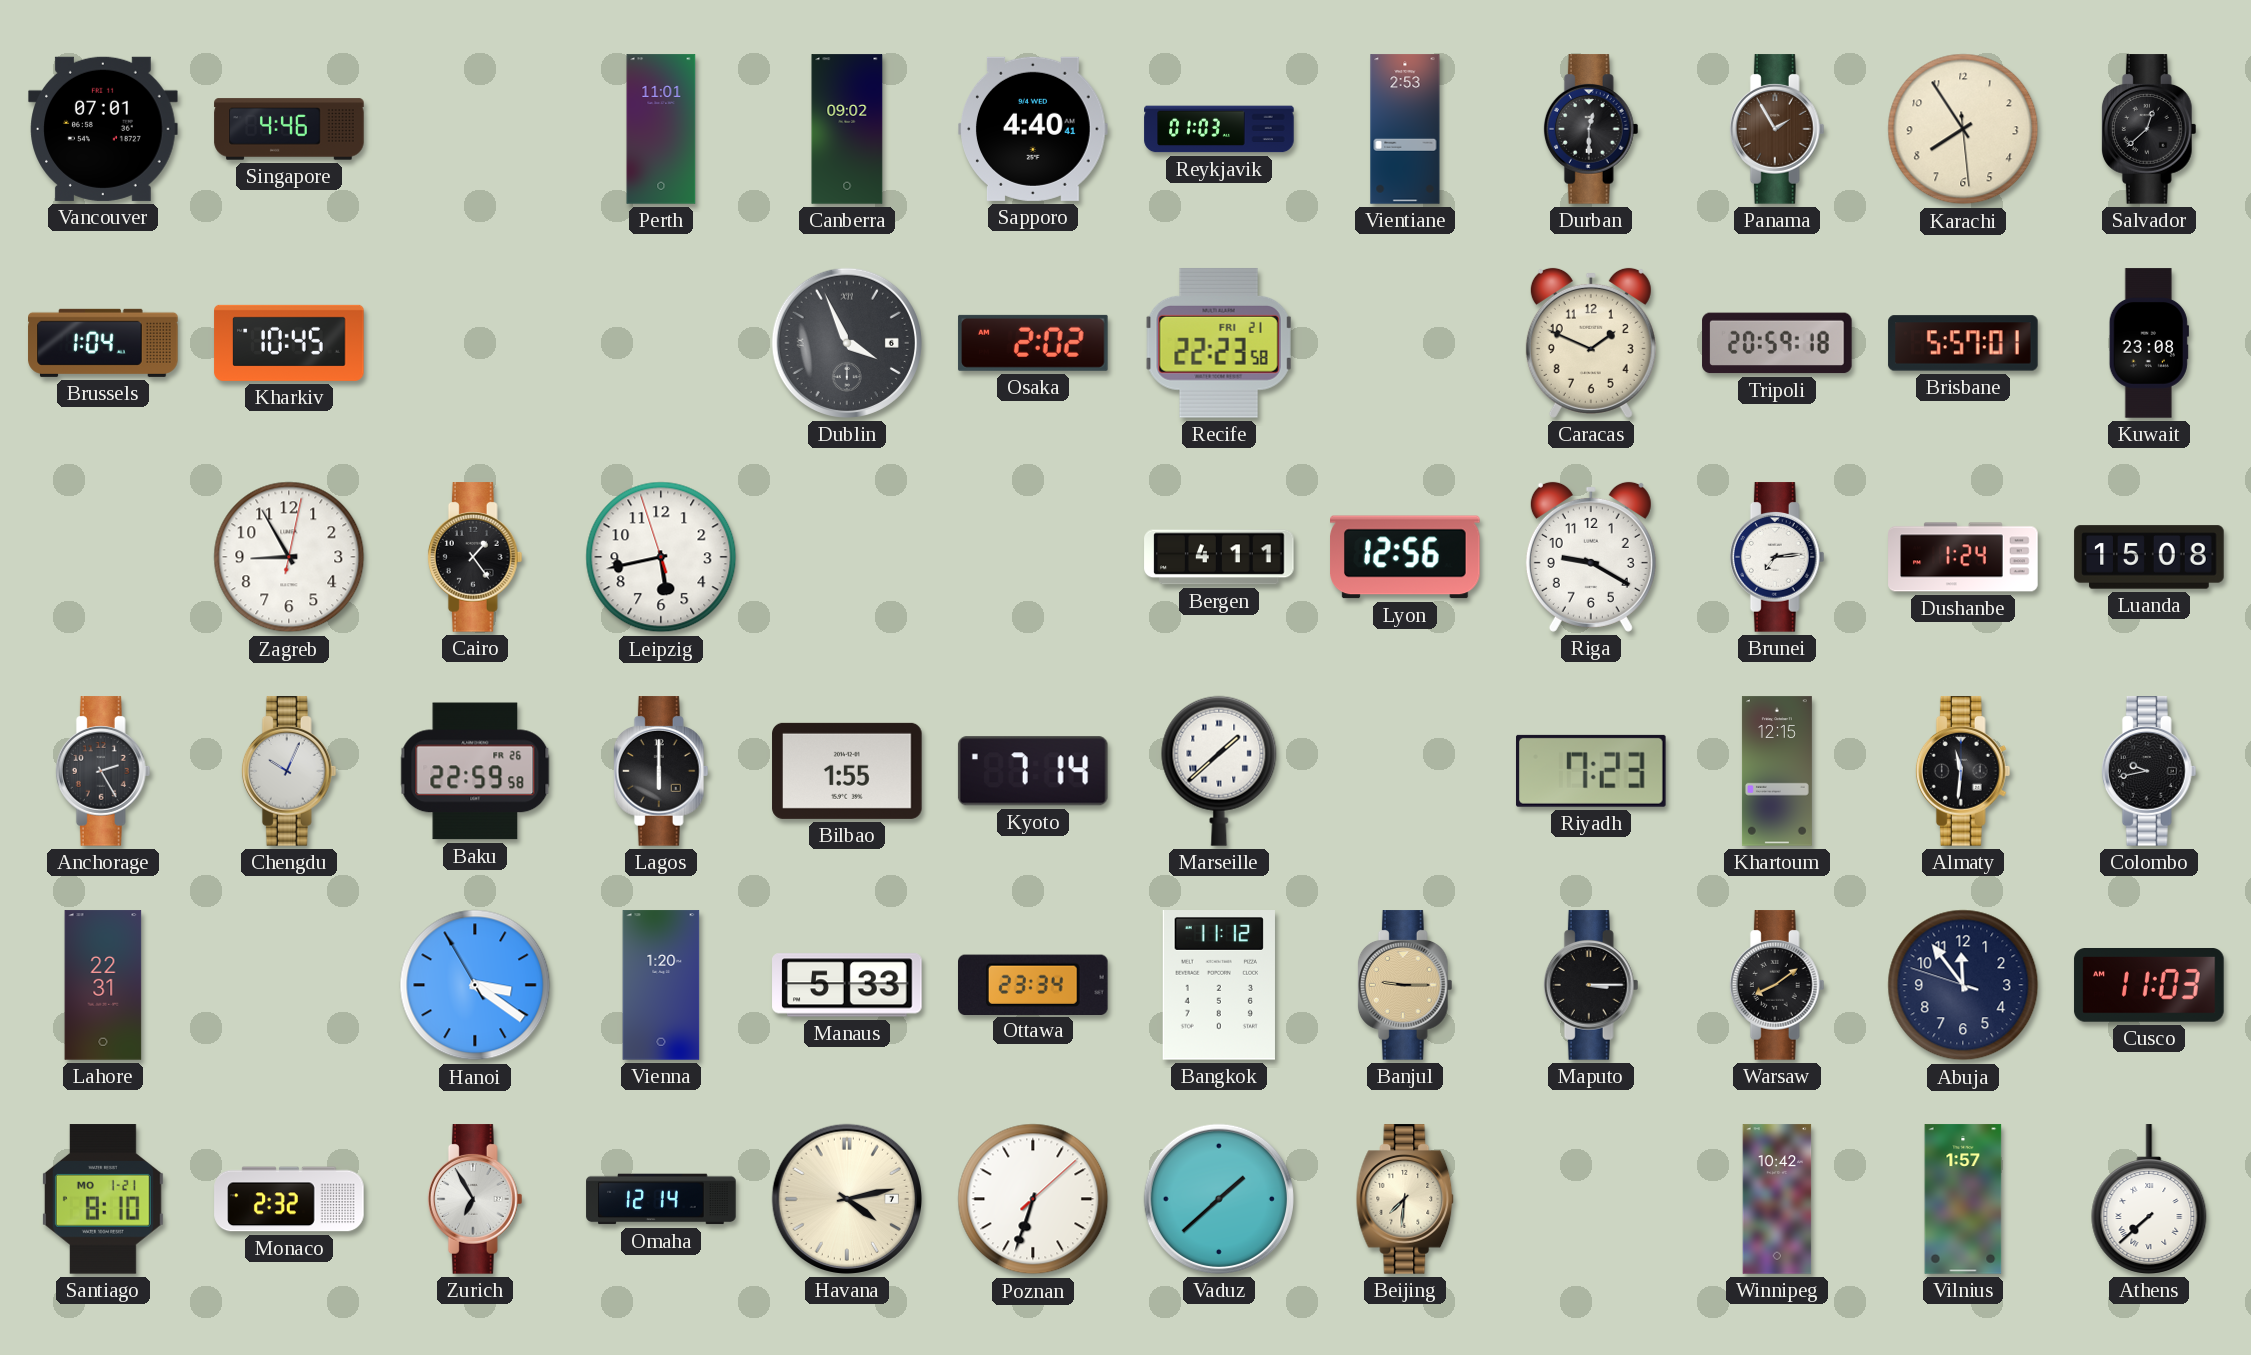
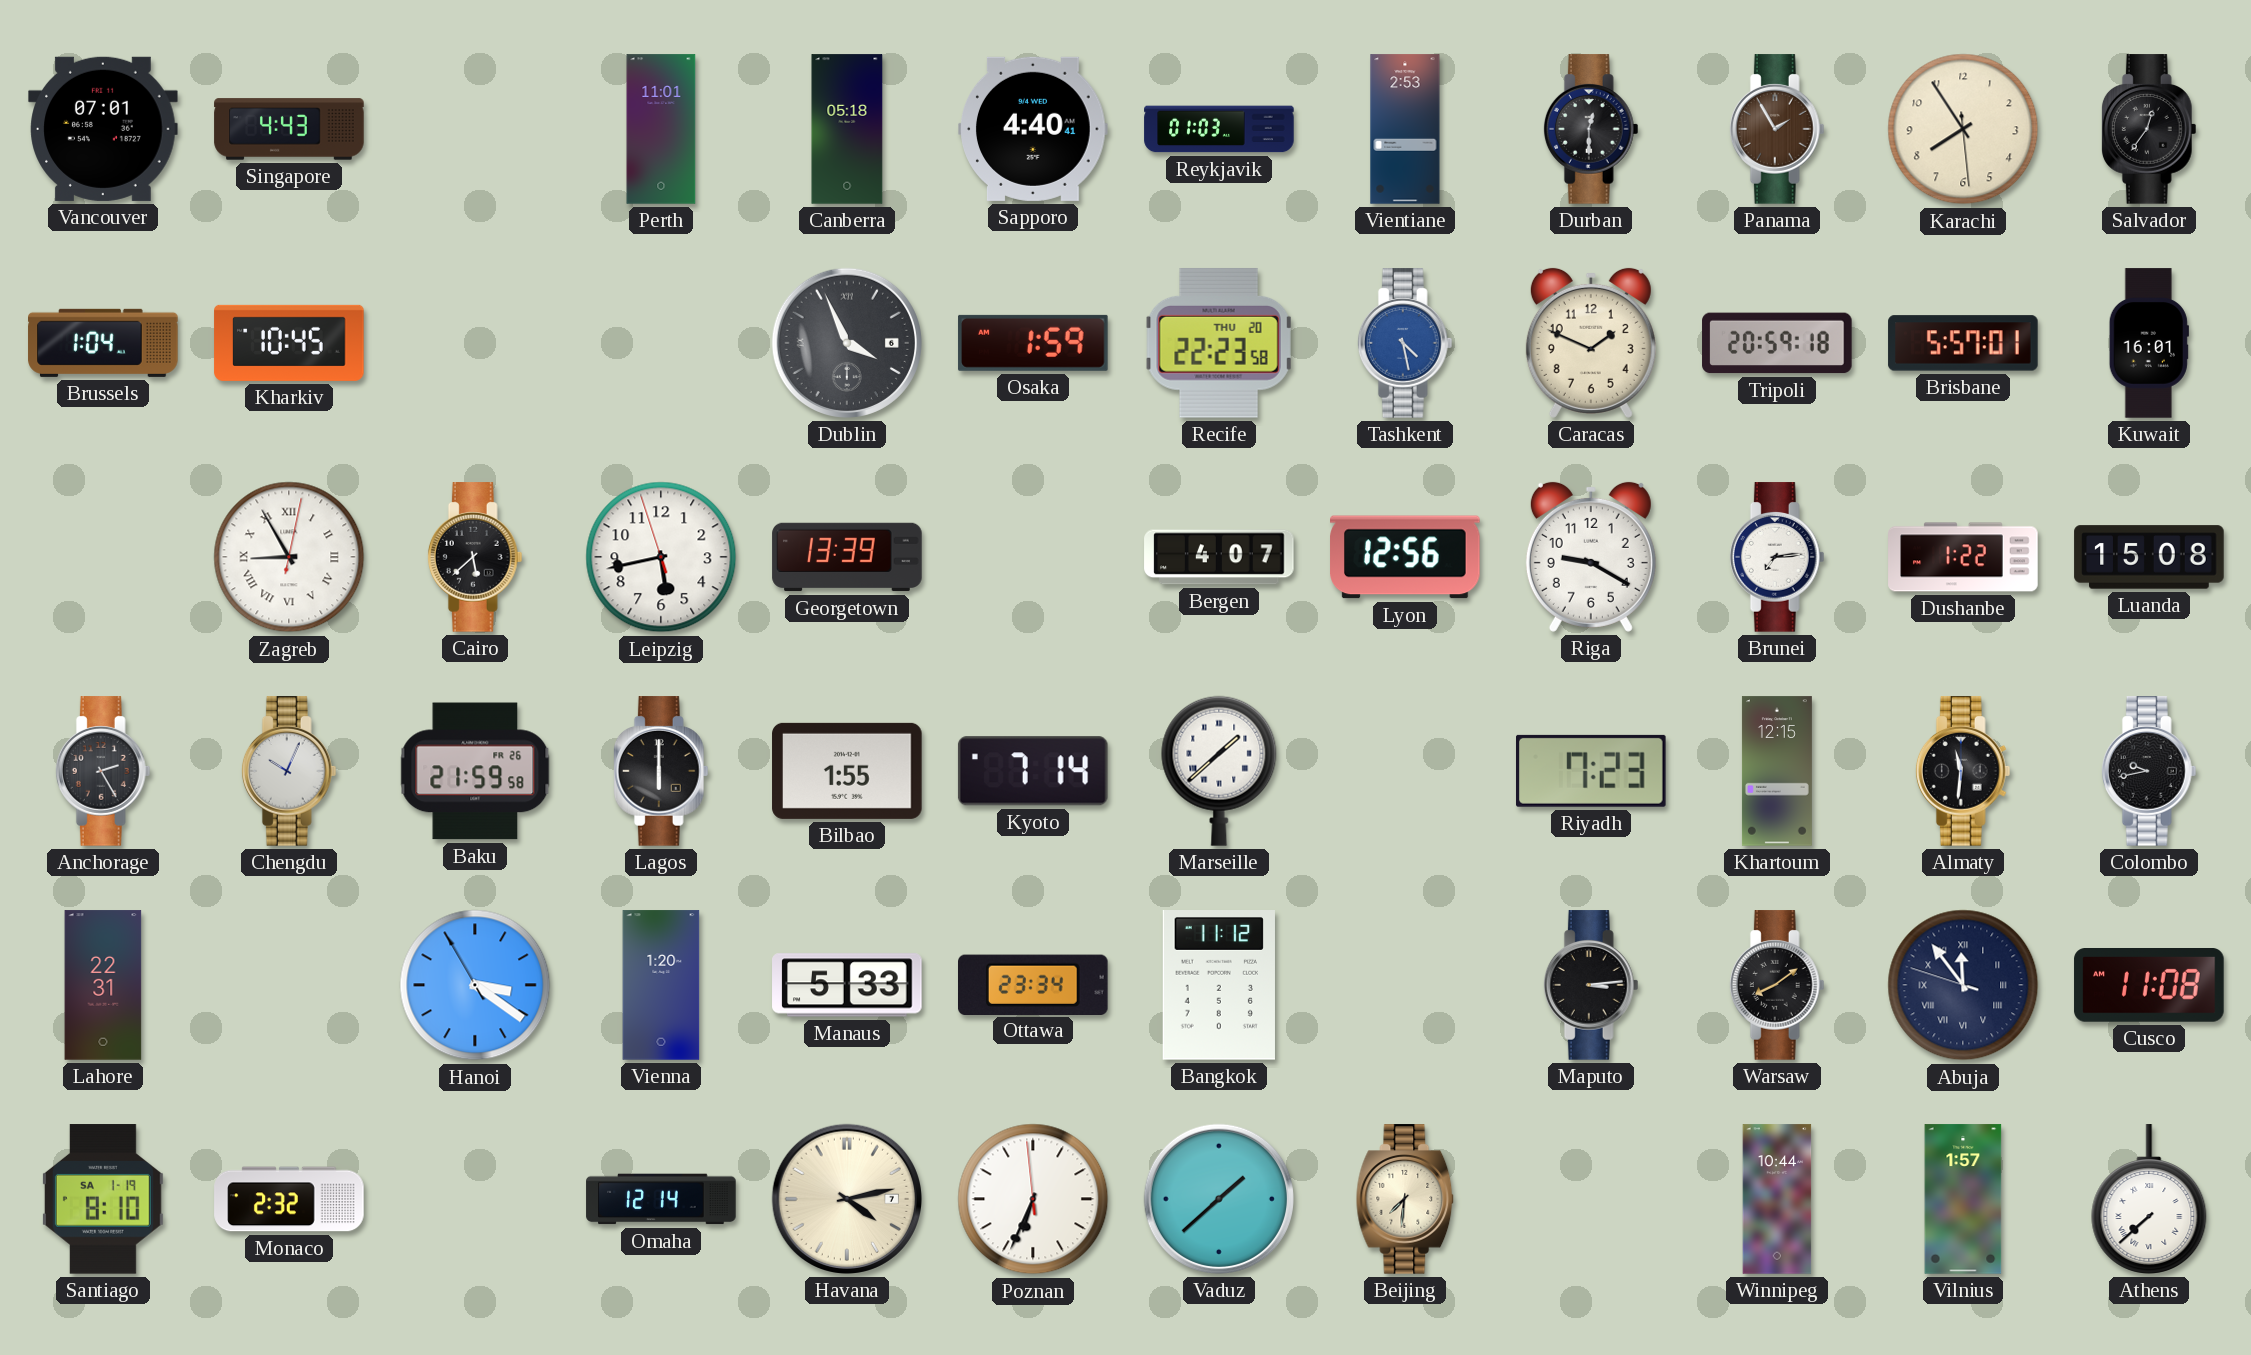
Singapore: 4:46 -> 4:43 (289, 129)
Canberra: 09:02 -> 05:18 (847, 129)
Salvador: 12:38 -> 12:36 (2149, 129)
Osaka: 2:02 -> 1:59 (1033, 343)
Recife date: FRI 21 -> THU 20 (1219, 343)
Tashkent: none -> 4:28 (1405, 343)
Kuwait: 23:08 -> 16:01 (2149, 343)
Zagreb numerals: Arabic -> Roman (289, 557)
Cairo: 1:24 -> 5:38 (475, 557)
Georgetown: none -> 13:39 (847, 557)
Bergen: 4:11 -> 4:07 (1219, 557)
Dushanbe: 1:24 -> 1:22 (1963, 557)
Baku: 22:59 -> 21:59 (475, 771)
Banjul: 9:15 -> none (1405, 985)
Maputo: 3:15 -> 3:14 (1591, 985)
Abuja numerals: Arabic -> Roman (1963, 985)
Cusco: 11:03 -> 11:08 (2149, 986)
Santiago date: MO 1-21 -> SA 1-19 (103, 1199)
Zurich: 6:55 -> none (475, 1199)
Poznan: 6:33:08 -> 6:33:59 (1033, 1199)
Winnipeg: 10:42 -> 10:44 (1777, 1199)
